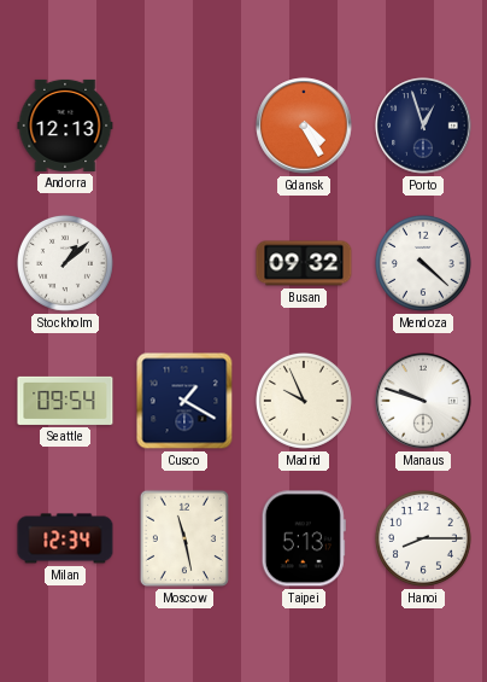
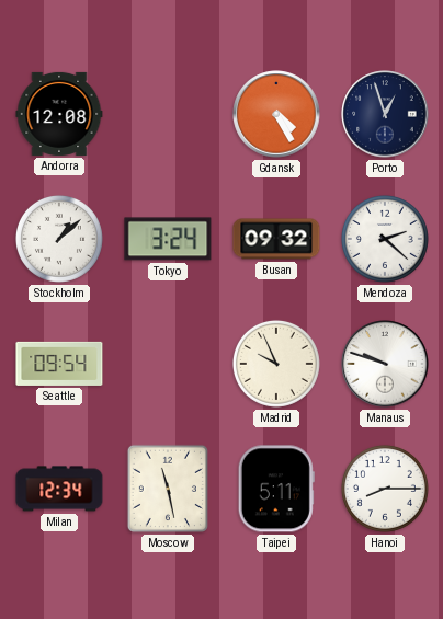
Andorra: 12:13 -> 12:08 (59, 114)
Tokyo: none -> 3:24 (168, 239)
Mendoza: 4:22 -> 2:22 (385, 239)
Cusco: 1:20 -> none (184, 401)
Taipei: 5:13 -> 5:11 (276, 489)
